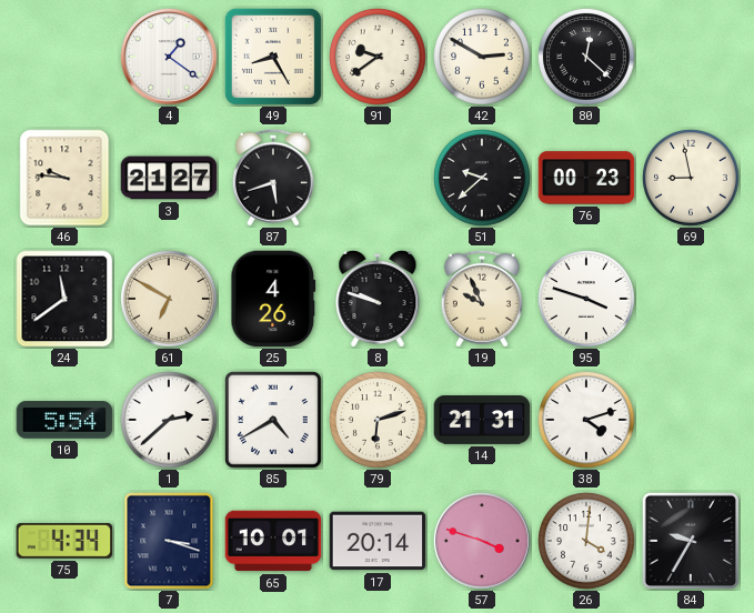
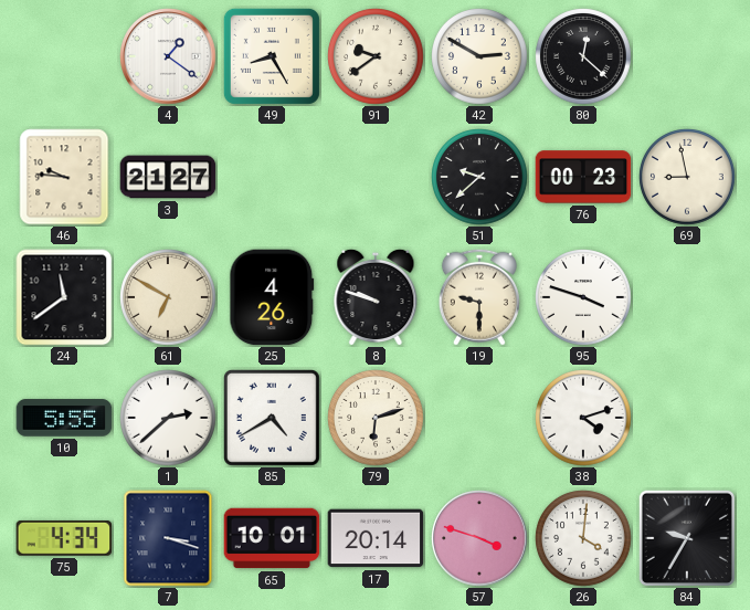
87: 5:42 -> none (273, 178)
19: 9:56 -> 9:30 (479, 297)
10: 5:54 -> 5:55 (64, 418)
14: 21:31 -> none (482, 421)
